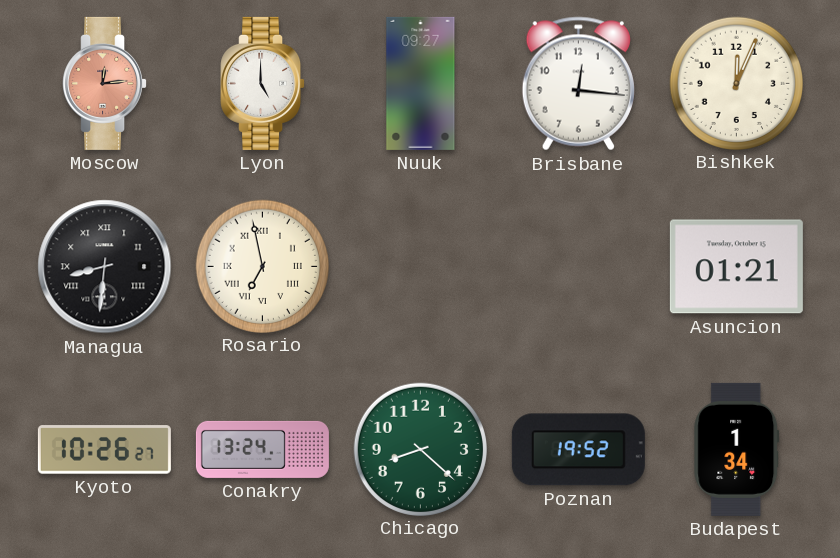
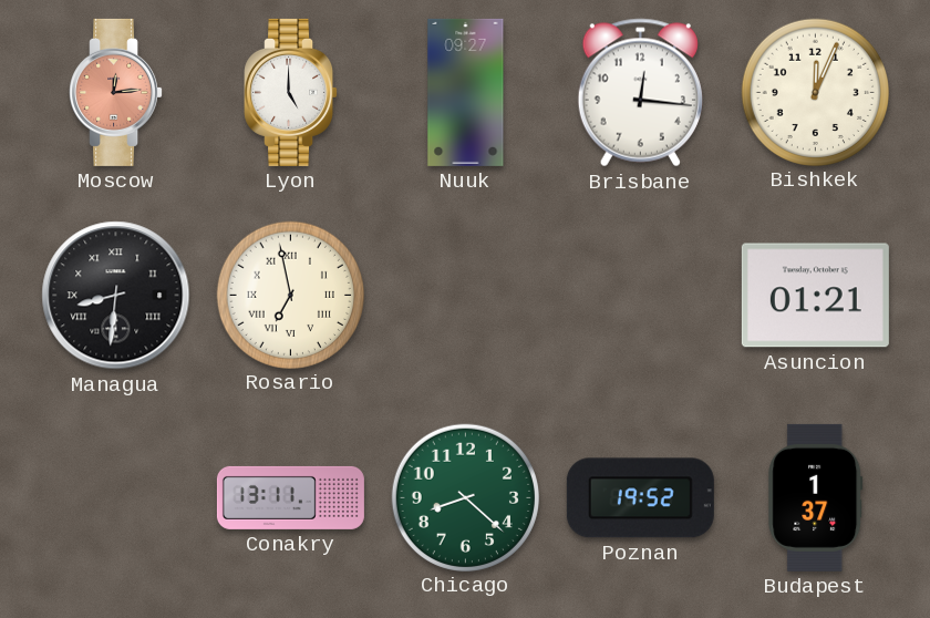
Kyoto: 10:26 -> none (104, 450)
Conakry: 13:24 -> 13:11 (290, 497)
Budapest: 1:34 -> 1:37 (816, 497)
